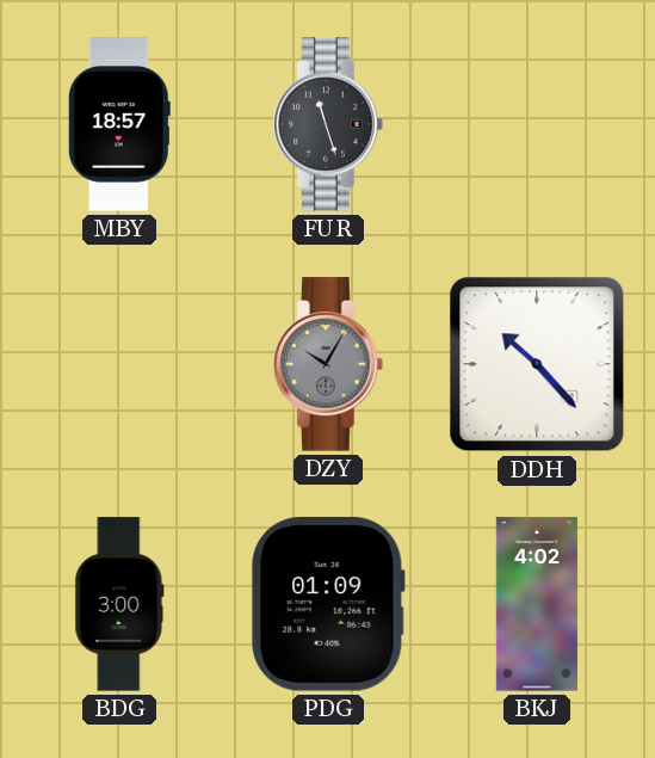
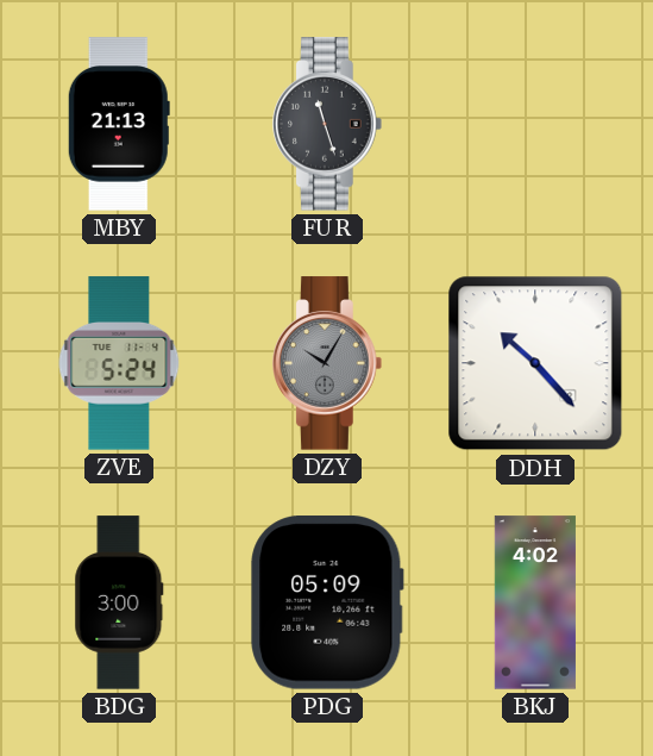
MBY: 18:57 -> 21:13 (119, 124)
ZVE: none -> 5:24 (119, 363)
PDG: 01:09 -> 05:09 (327, 604)
